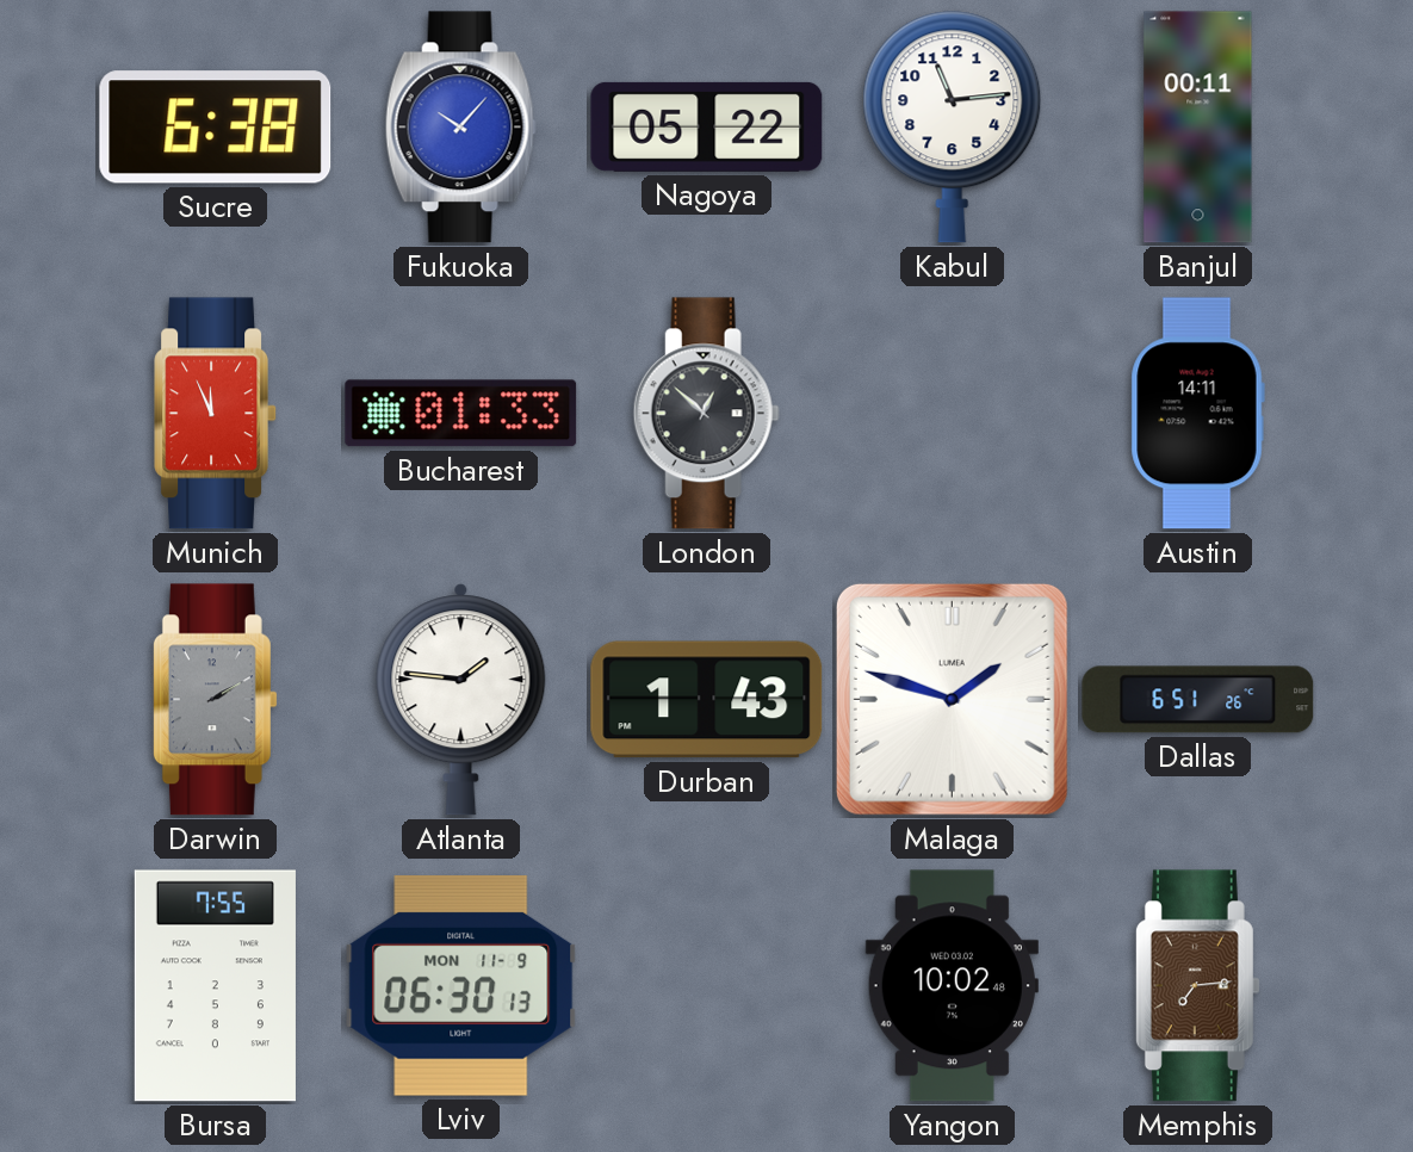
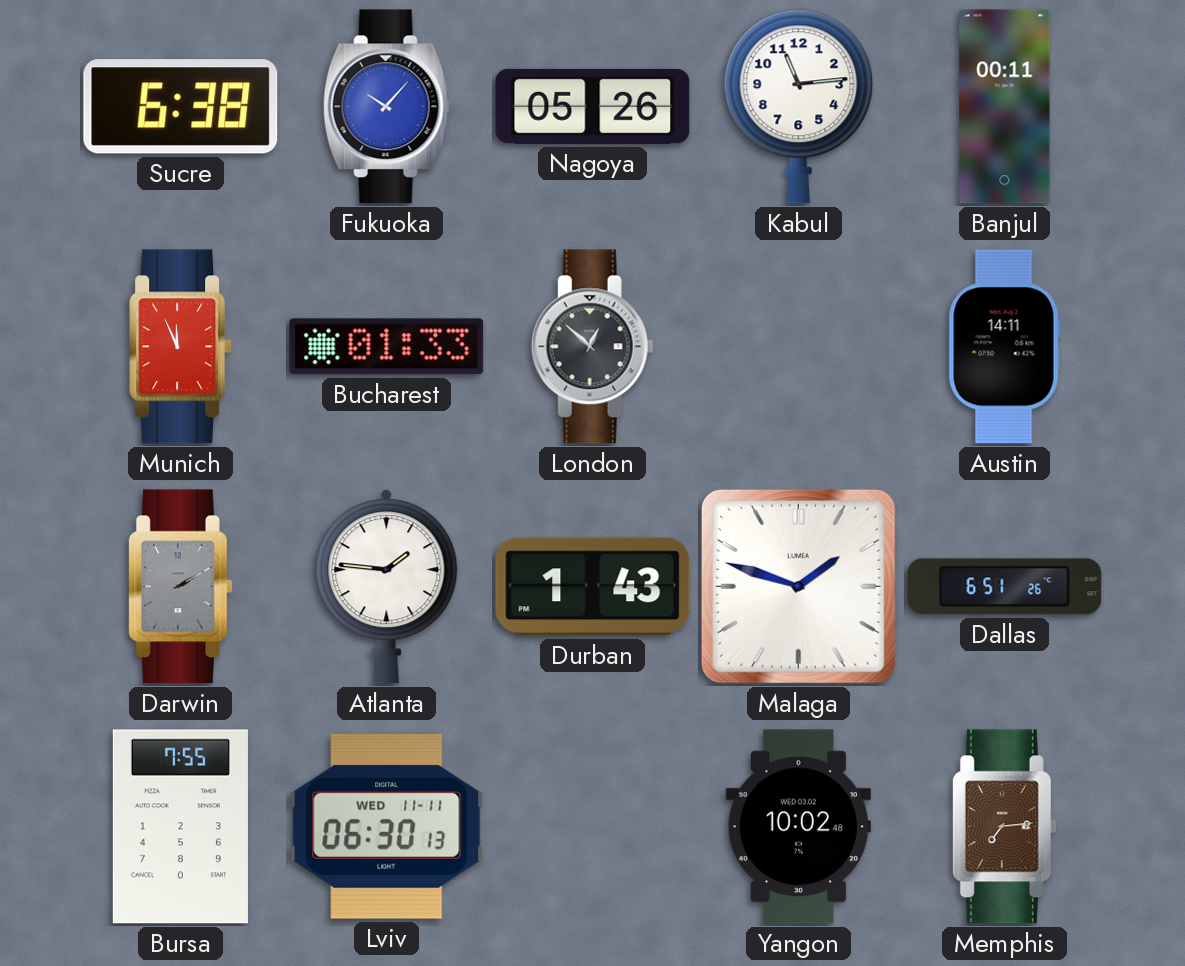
Nagoya: 05:22 -> 05:26 (593, 106)
Lviv date: MON 11-9 -> WED 11-11 (387, 826)
